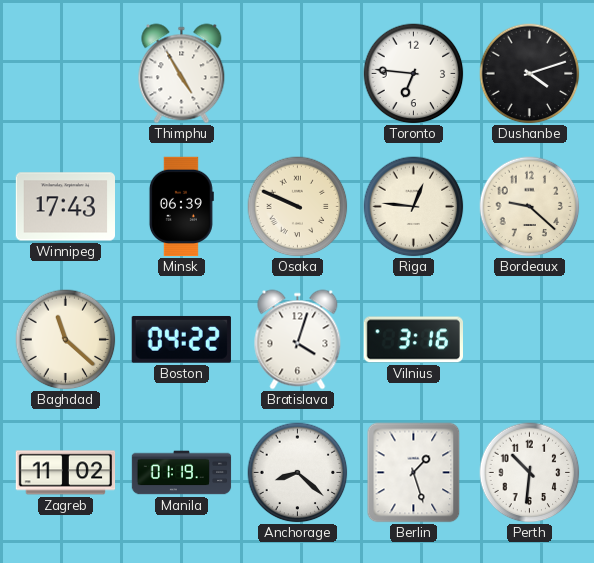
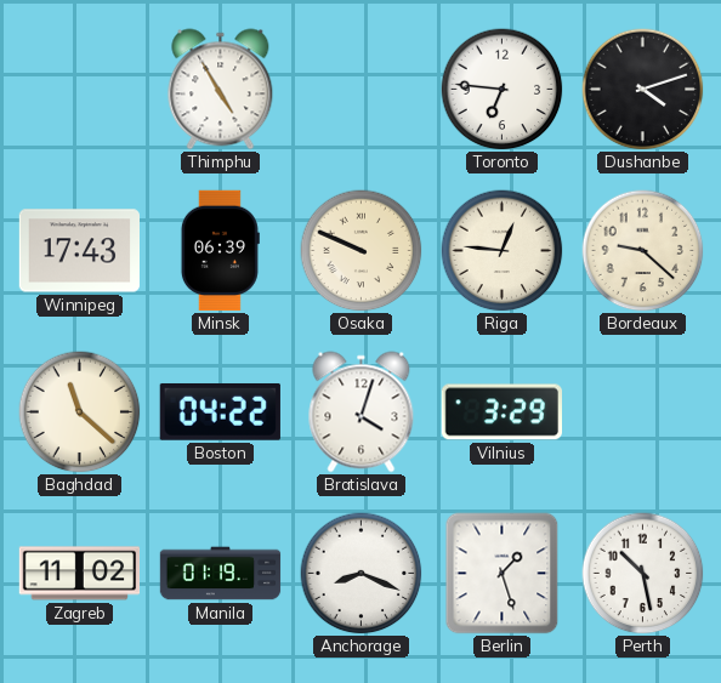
Vilnius: 3:16 -> 3:29 (501, 412)
Anchorage: 8:22 -> 8:19 (362, 574)
Perth: 10:31 -> 10:28 (643, 574)
